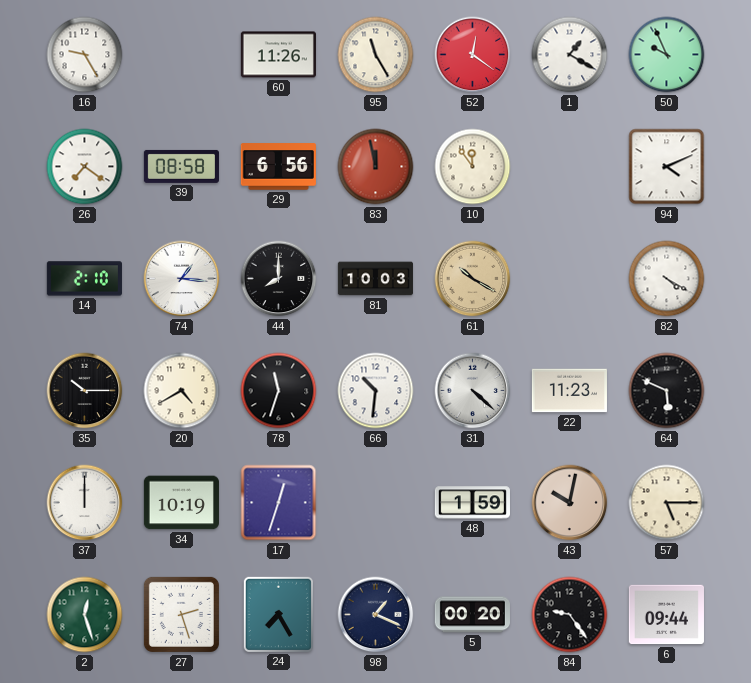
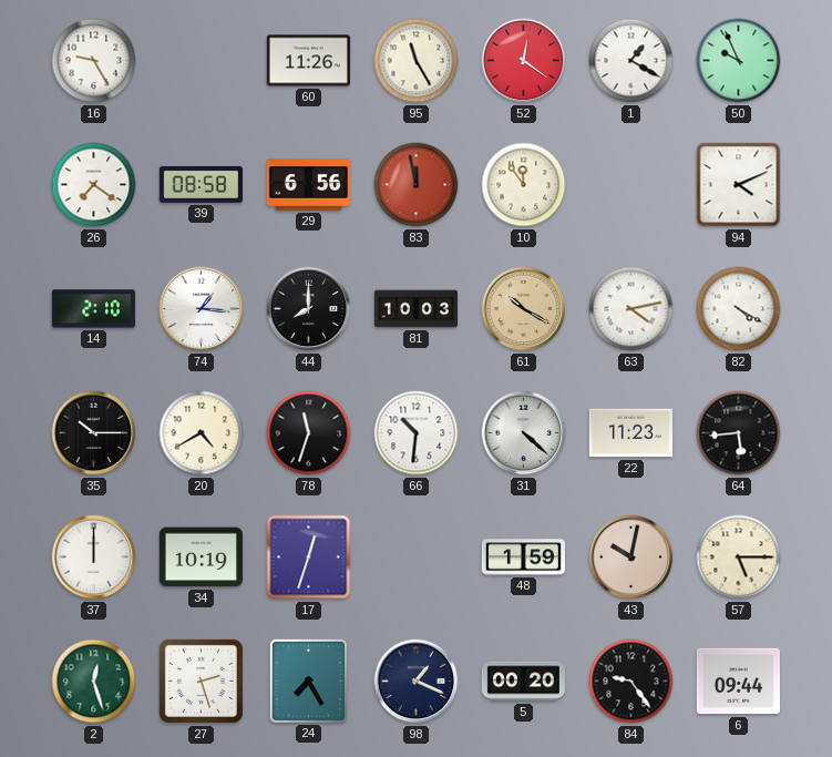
63: none -> 4:13 (631, 309)
64: 5:49 -> 5:44 (739, 433)
